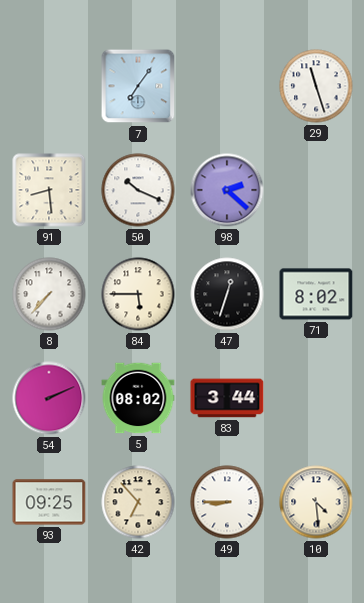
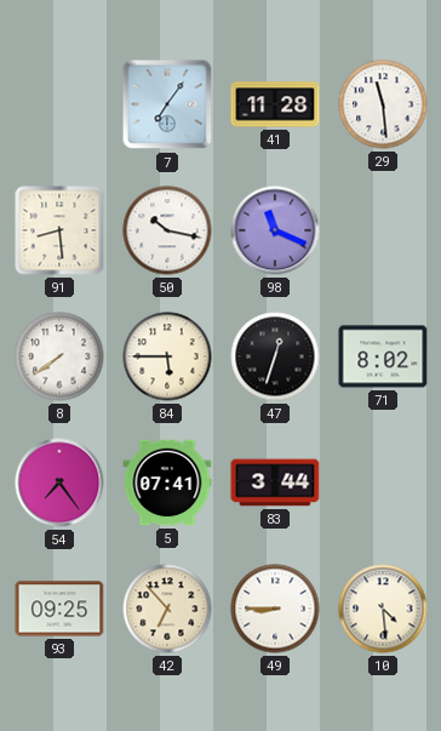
41: none -> 11:28 (275, 104)
29: 11:27 -> 11:29 (383, 104)
50: 10:19 -> 10:17 (167, 230)
98: 2:22 -> 11:19 (275, 230)
8: 7:37 -> 7:39 (59, 356)
54: 2:11 -> 7:24 (59, 482)
5: 08:02 -> 07:41 (167, 482)
